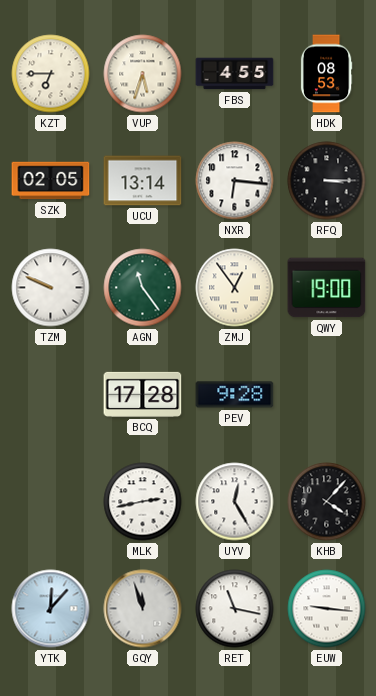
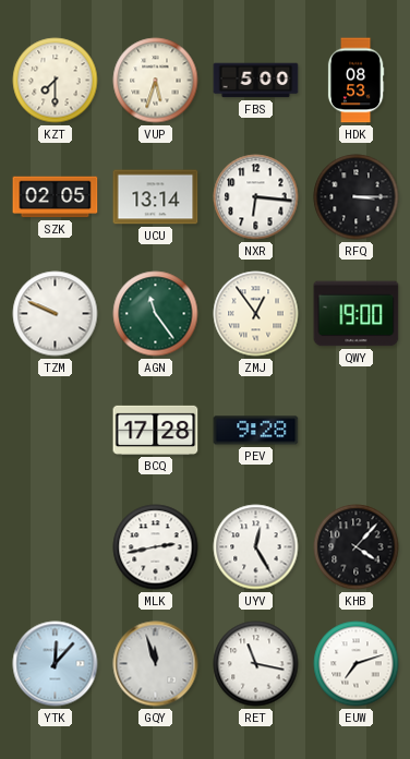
KZT: 6:45 -> 7:30 (56, 81)
FBS: 4:55 -> 5:00 (256, 81)
EUW: 9:16 -> 7:12 (357, 664)
